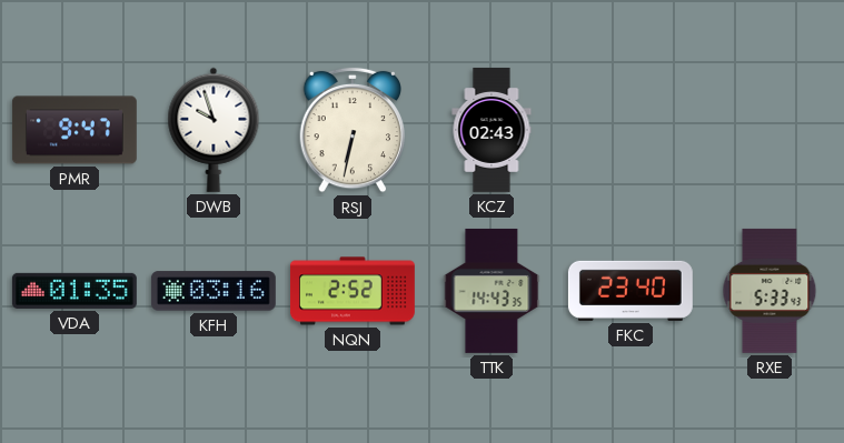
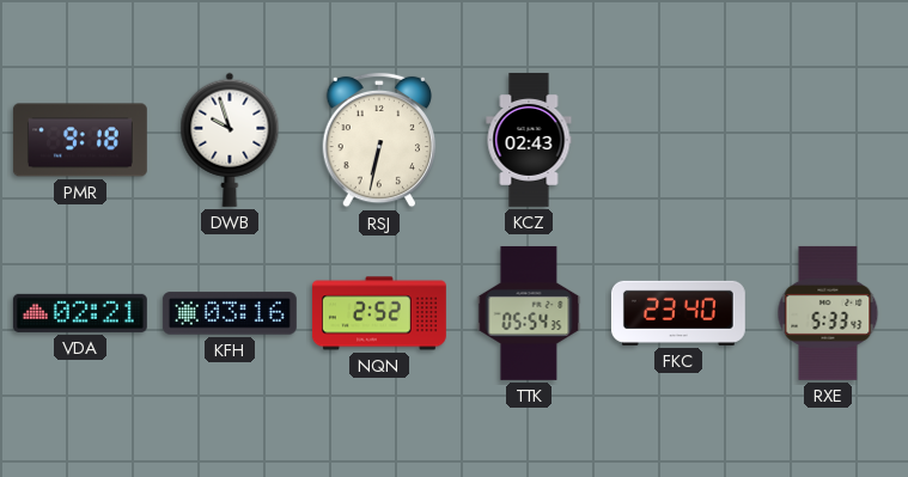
PMR: 9:47 -> 9:18 (80, 140)
VDA: 01:35 -> 02:21 (80, 313)
TTK: 14:43 -> 05:54 (529, 313)
